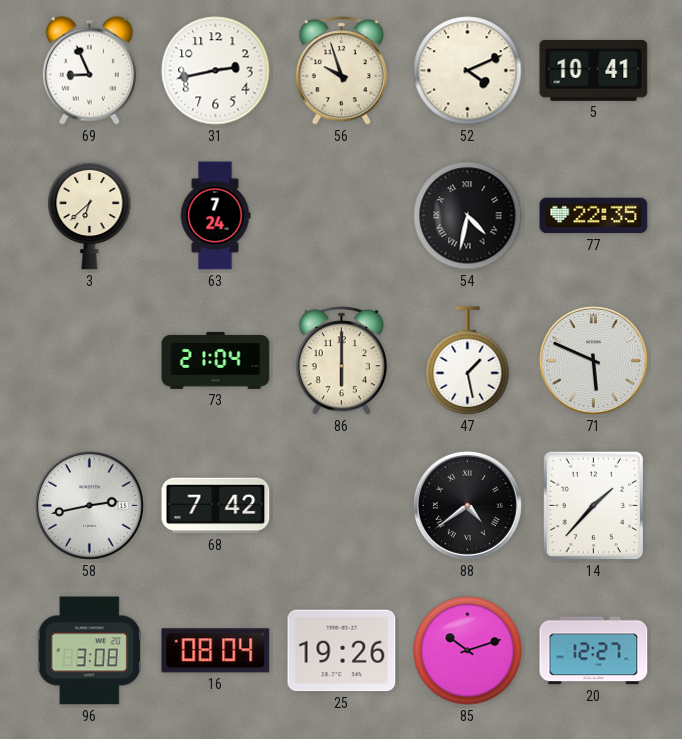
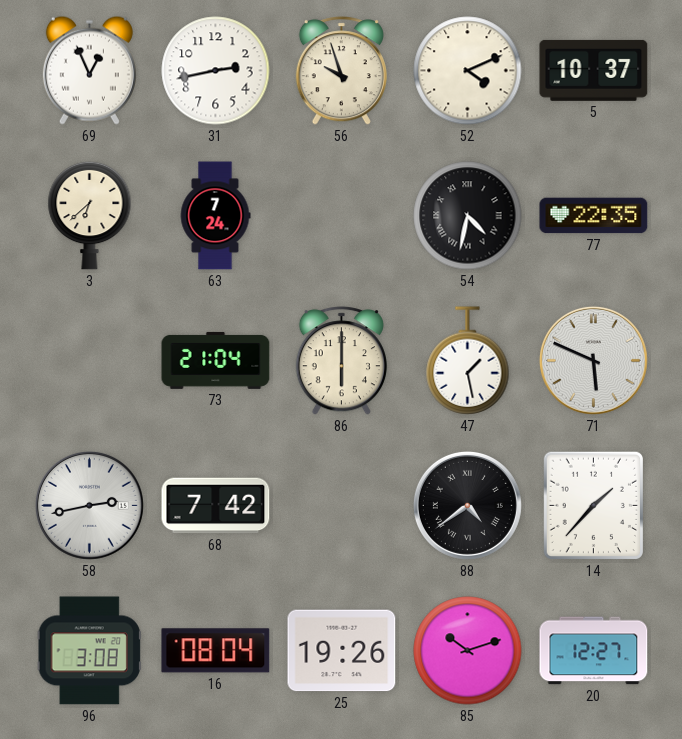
69: 8:56 -> 12:56 (89, 70)
5: 10:41 -> 10:37 (594, 70)
